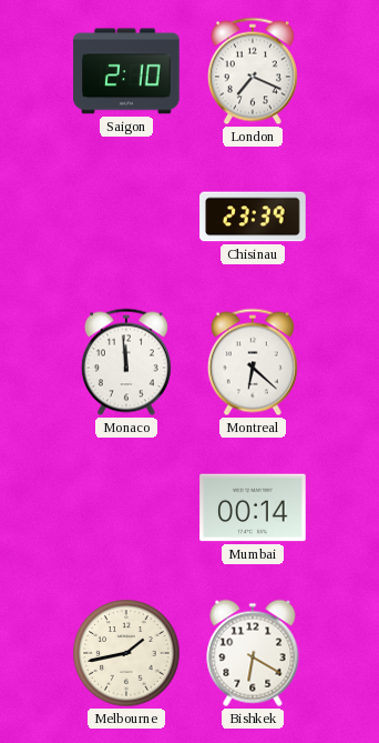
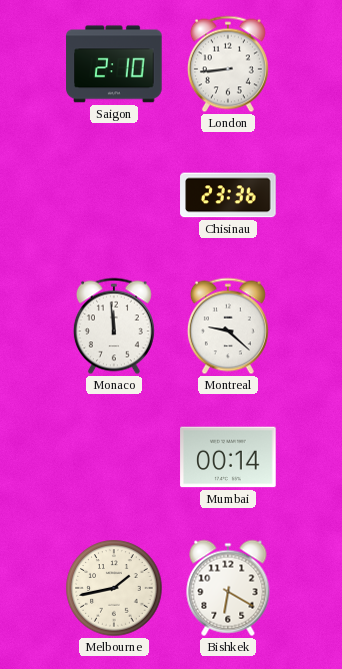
London: 7:19 -> 8:44 (228, 64)
Chisinau: 23:39 -> 23:36 (228, 195)
Montreal: 6:22 -> 9:22 (228, 326)
